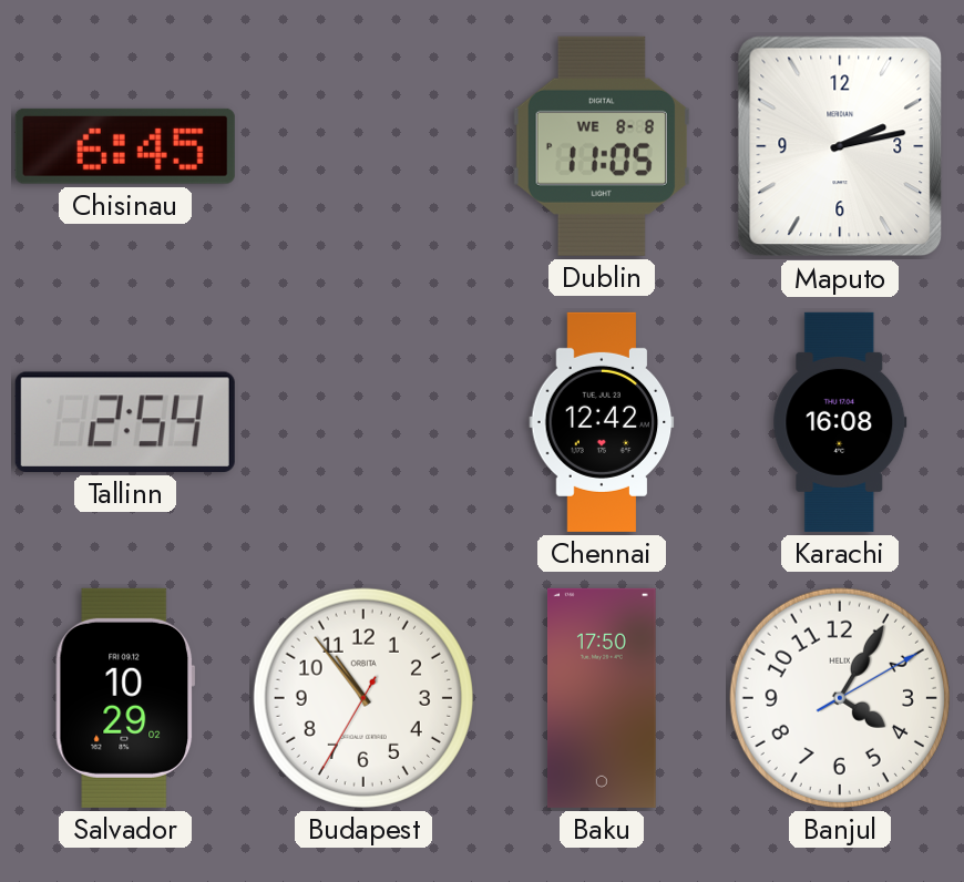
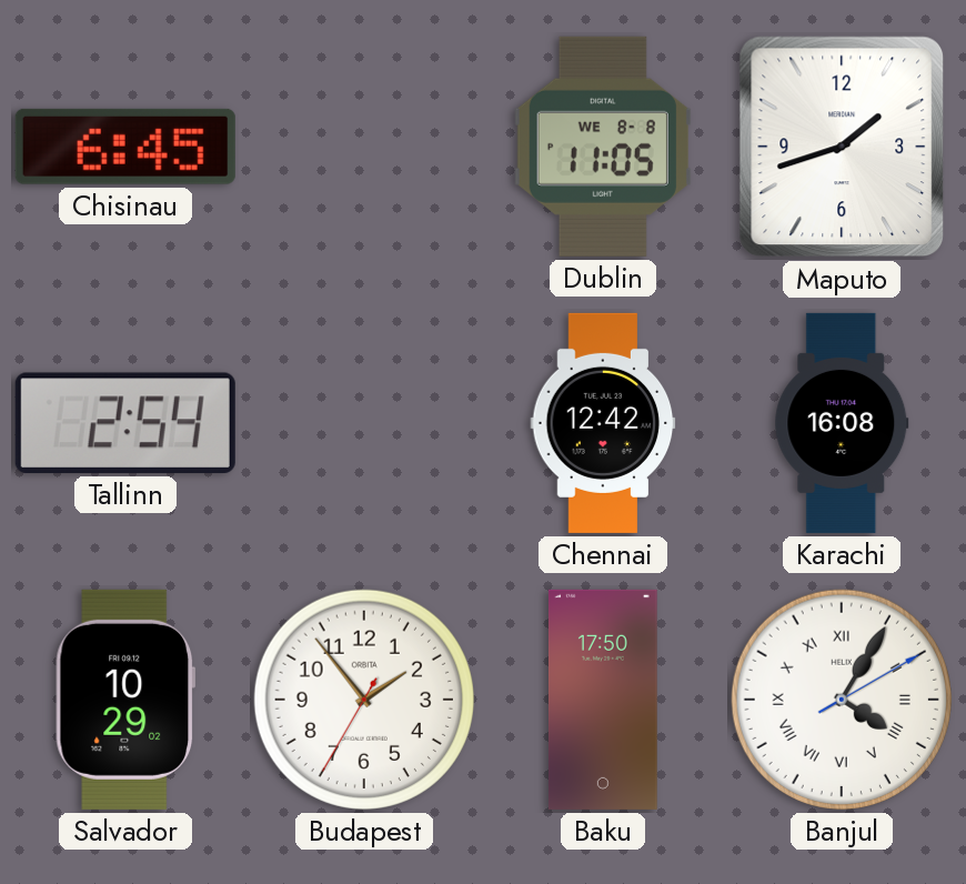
Maputo: 2:13 -> 1:42 (842, 147)
Budapest: 10:53 -> 1:53 (364, 700)
Banjul numerals: Arabic -> Roman (842, 700)
